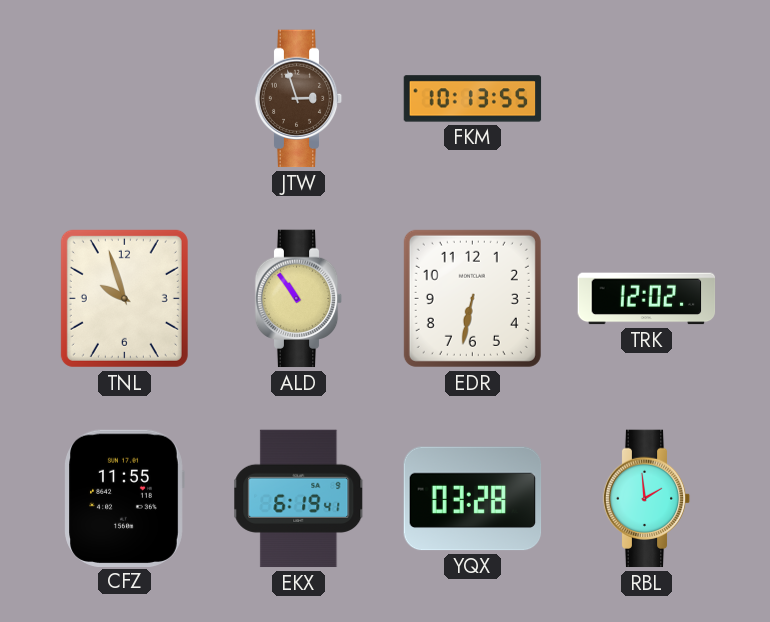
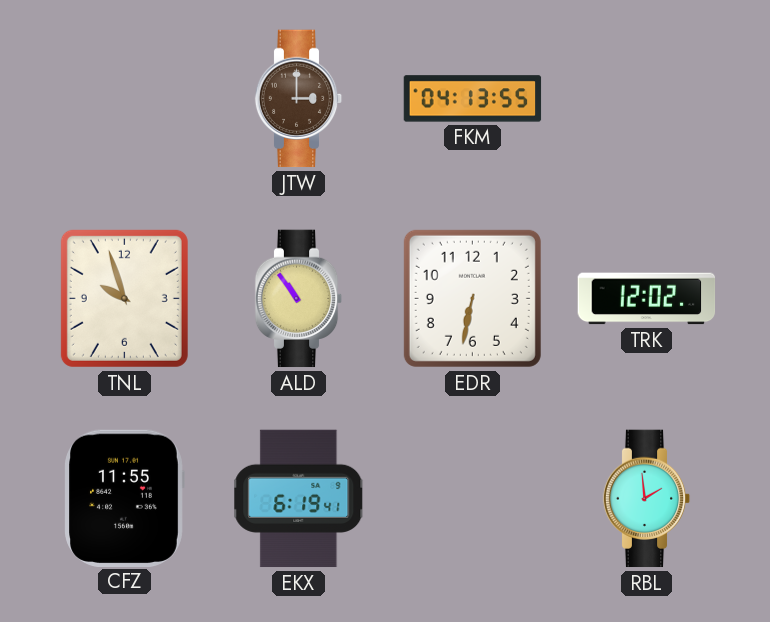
JTW: 2:57 -> 3:00 (299, 99)
FKM: 10:13 -> 04:13 (473, 99)
YQX: 03:28 -> none (473, 499)
